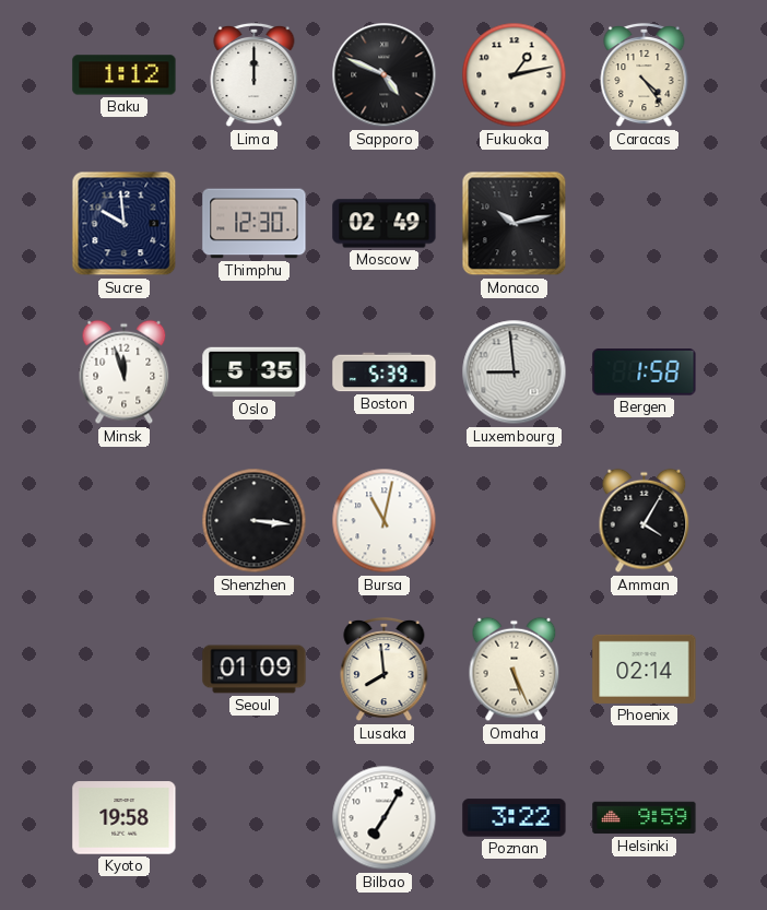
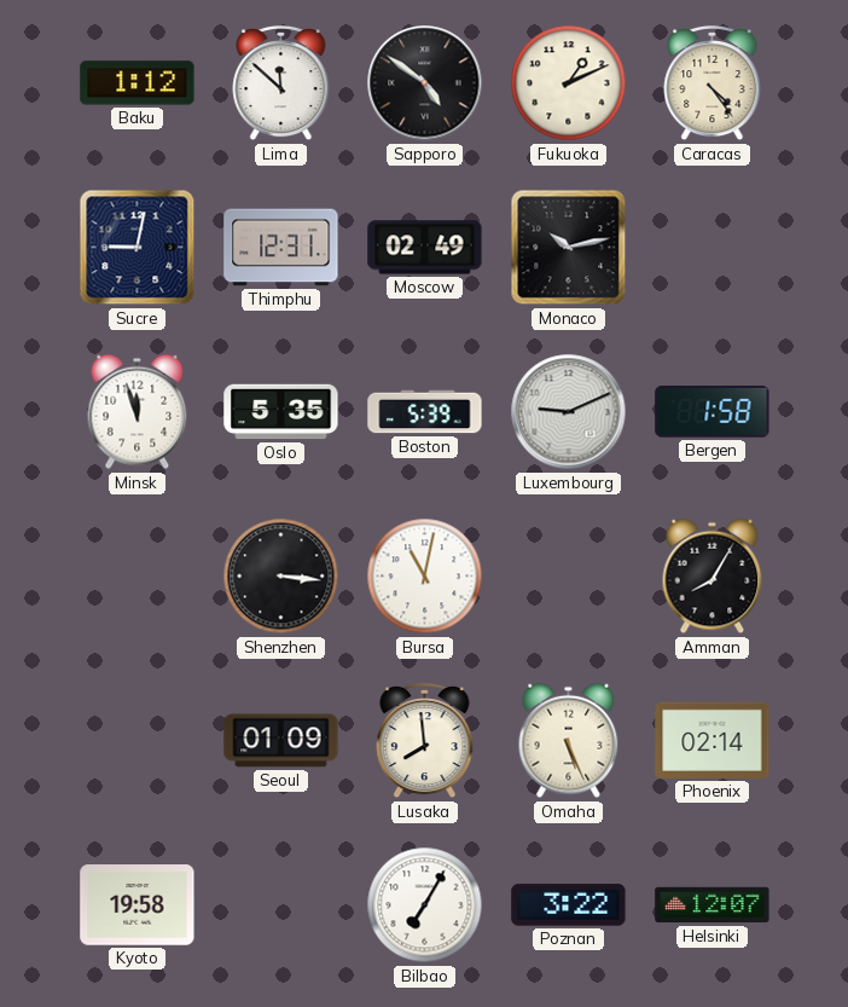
Lima: 12:00 -> 11:52 (281, 83)
Sapporo: 4:49 -> 4:51 (425, 83)
Fukuoka: 1:13 -> 1:11 (569, 83)
Sucre: 9:59 -> 9:02 (138, 248)
Thimphu: 12:30 -> 12:31 (281, 248)
Luxembourg: 8:59 -> 9:11 (569, 412)
Amman: 4:05 -> 8:05 (713, 577)
Helsinki: 9:59 -> 12:07 (713, 905)
